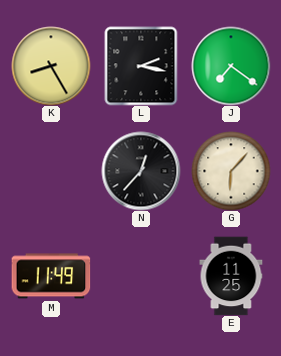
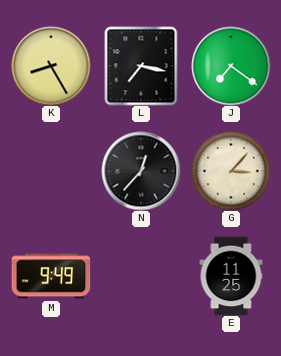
L: 2:17 -> 7:17 (141, 66)
G: 6:07 -> 3:07 (231, 171)
M: 11:49 -> 9:49 (51, 276)
